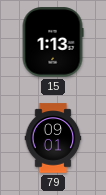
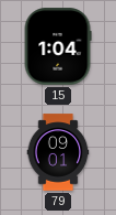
15: 1:13 -> 1:04 (58, 46)
